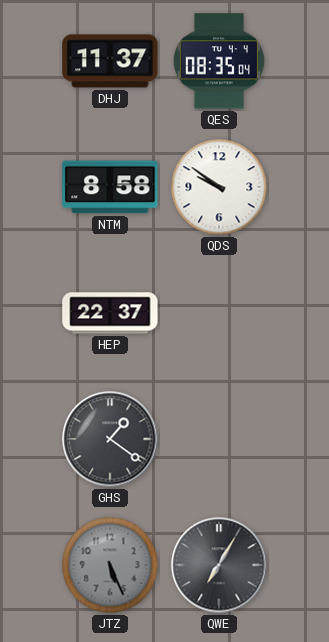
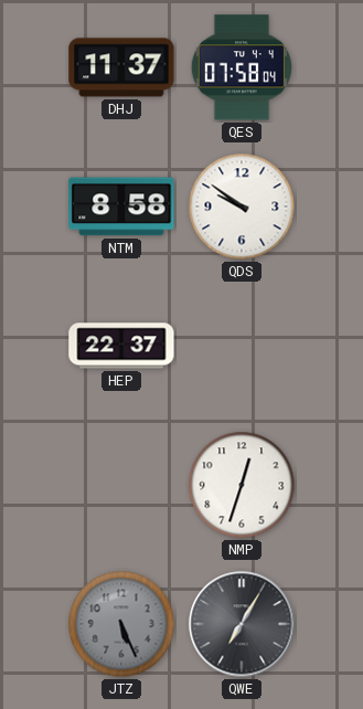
QES: 08:35 -> 07:58 (242, 67)
GHS: 1:21 -> none (110, 439)
NMP: none -> 12:33 (242, 485)
